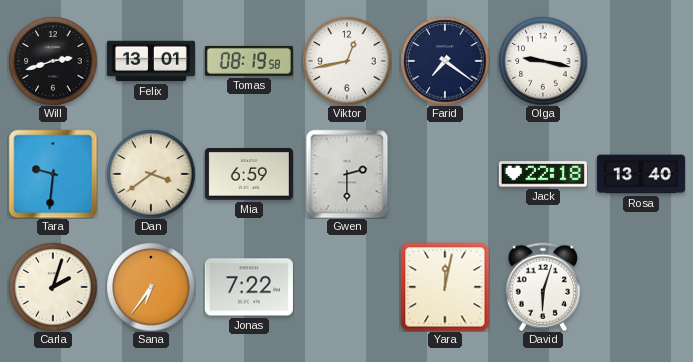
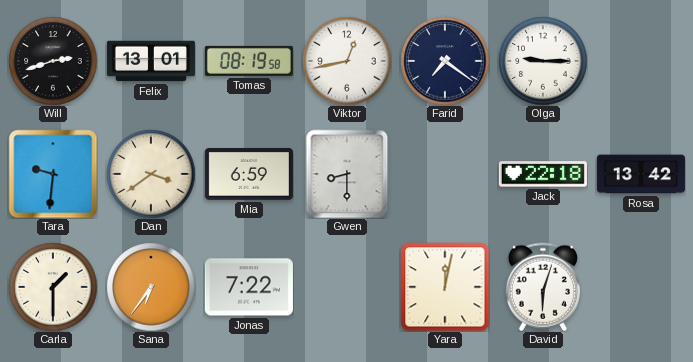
Olga: 9:17 -> 9:15 (543, 61)
Gwen: 2:30 -> 8:30 (347, 174)
Rosa: 13:40 -> 13:42 (641, 174)
Carla: 2:03 -> 1:30 (53, 287)
